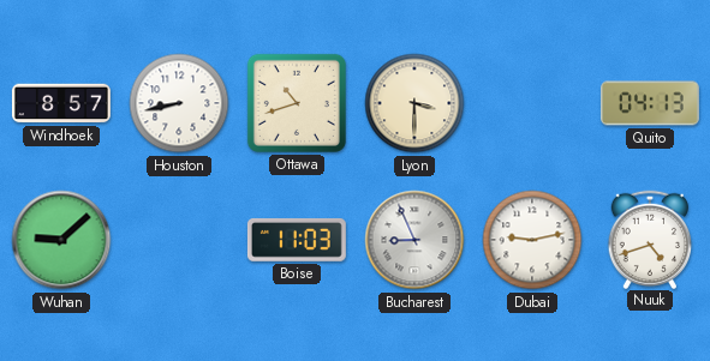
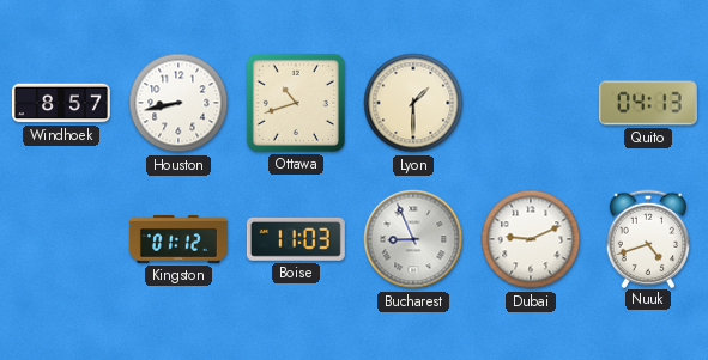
Lyon: 3:30 -> 1:30 (413, 103)
Wuhan: 9:08 -> none (61, 240)
Kingston: none -> 01:12 (178, 239)
Dubai: 9:13 -> 9:11 (531, 239)
